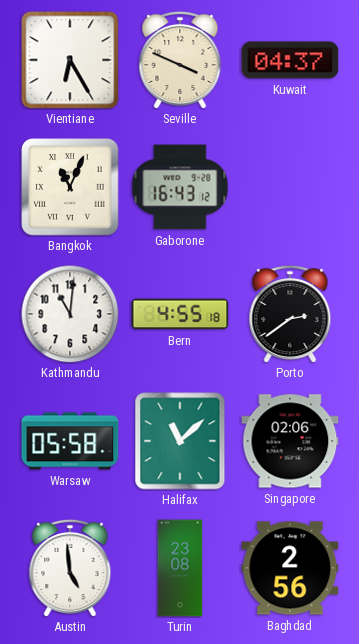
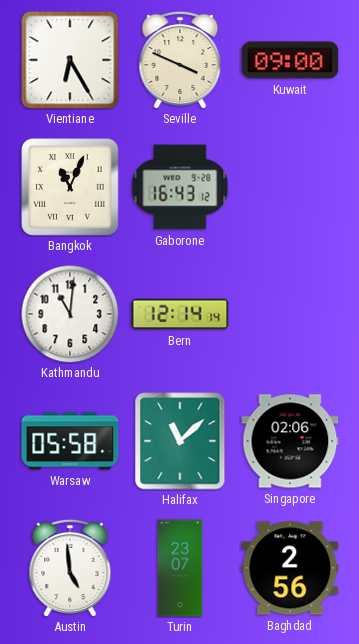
Kuwait: 04:37 -> 09:00 (290, 60)
Bern: 4:55 -> 12:14 (180, 314)
Porto: 2:39 -> none (290, 313)
Turin: 23:08 -> 23:07 (180, 568)
